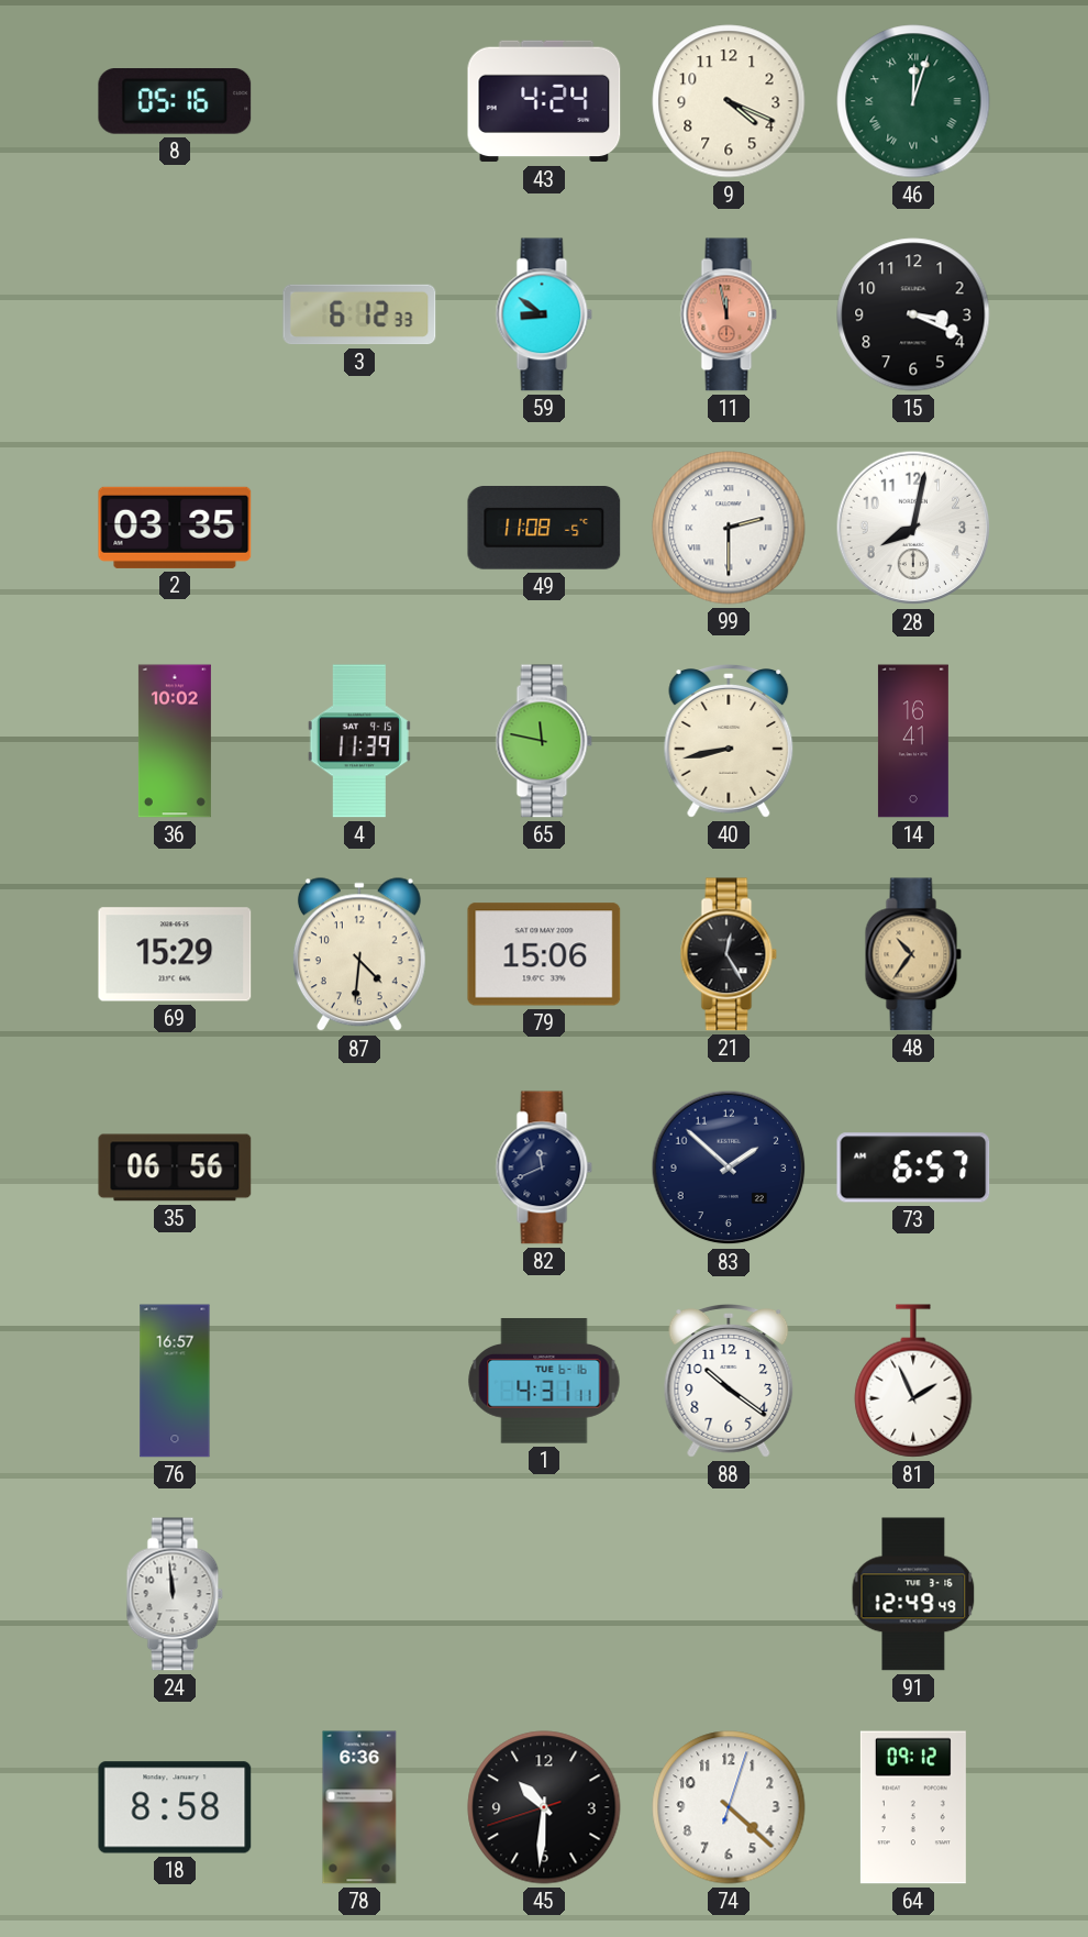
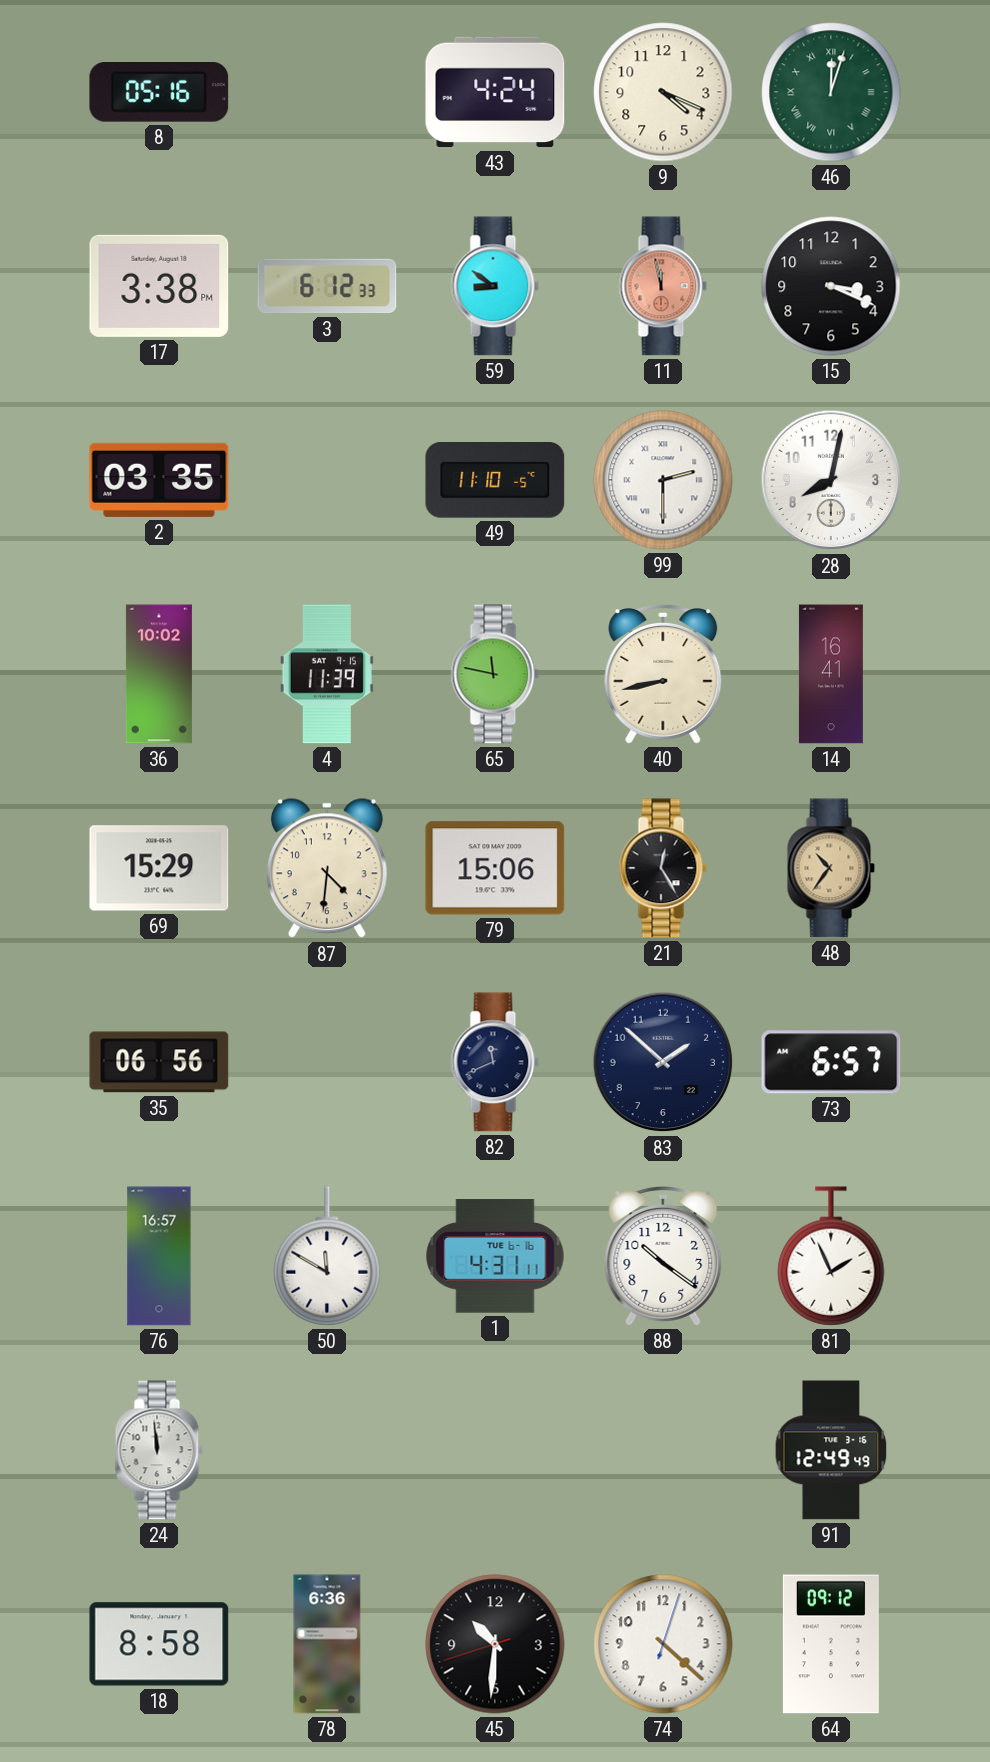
17: none -> 3:38 (159, 286)
49: 11:08 -> 11:10 (495, 481)
50: none -> 11:50 (327, 1256)
